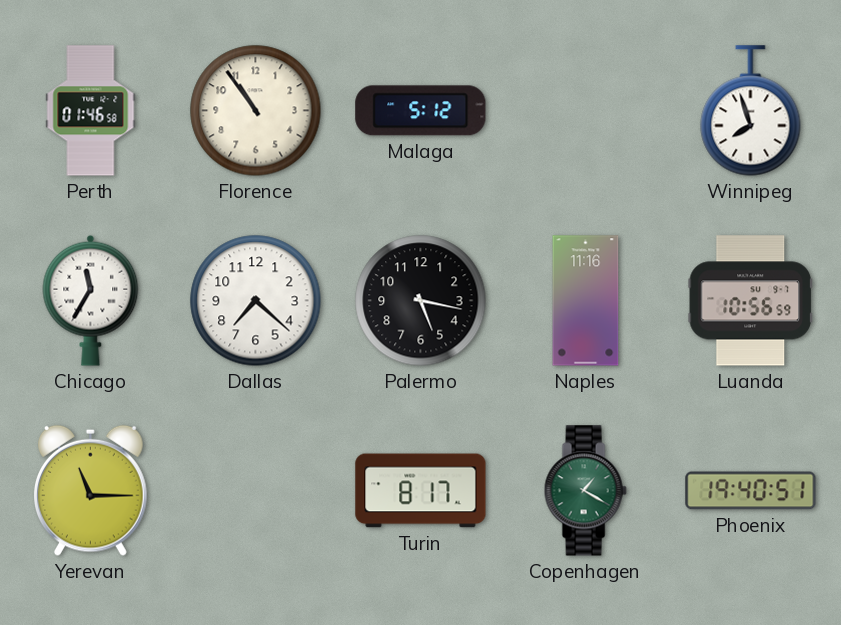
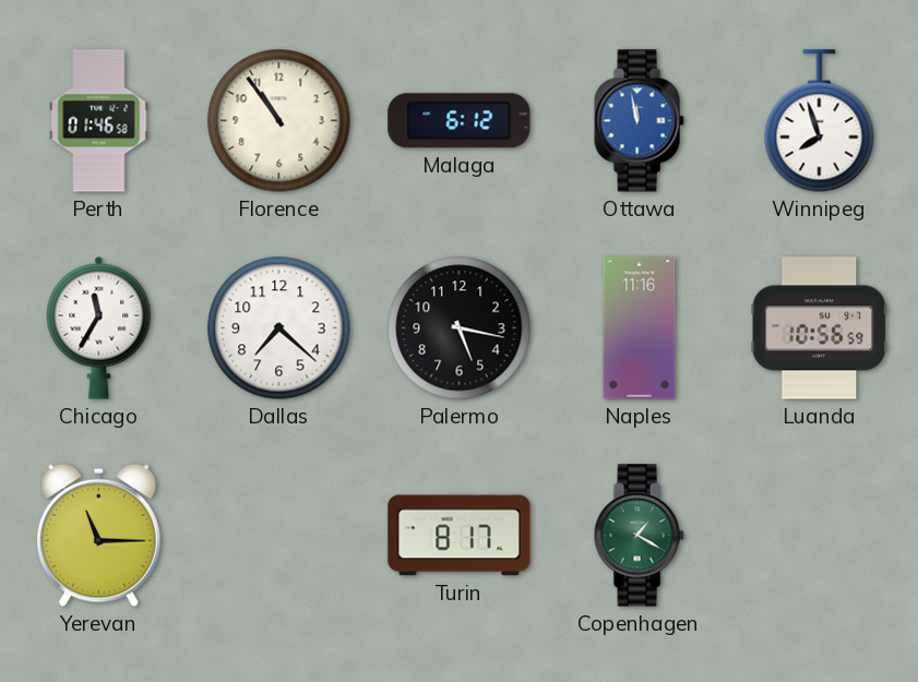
Malaga: 5:12 -> 6:12 (460, 121)
Ottawa: none -> 11:58 (639, 121)
Phoenix: 19:40 -> none (751, 491)
